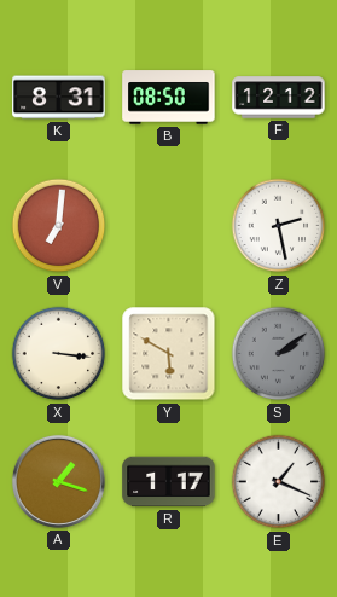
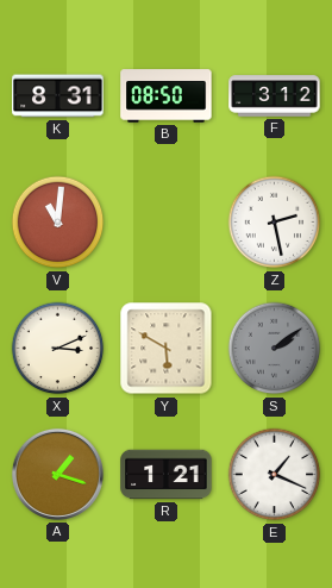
F: 12:12 -> 3:12 (275, 96)
V: 7:01 -> 11:01 (58, 223)
X: 3:16 -> 3:11 (58, 349)
R: 1:17 -> 1:21 (167, 475)
